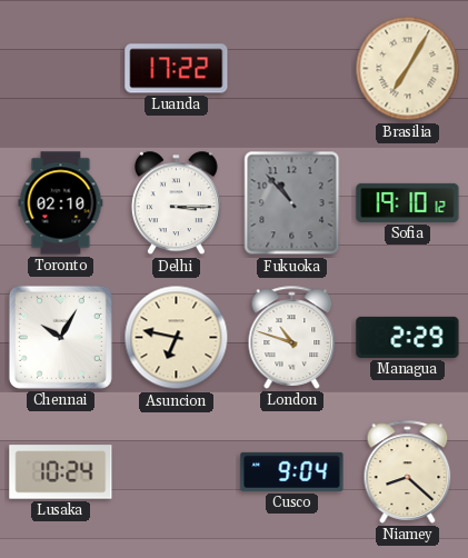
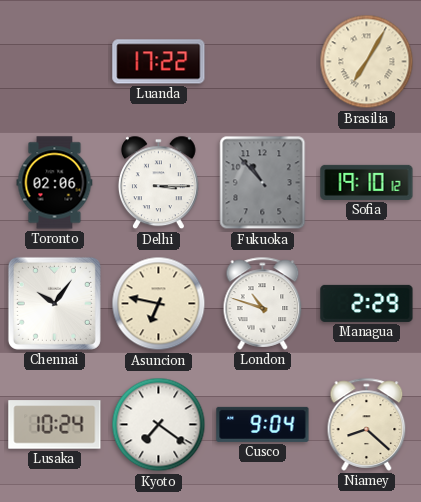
Toronto: 02:10 -> 02:06 (55, 183)
Chennai: 10:05 -> 10:06 (54, 303)
Kyoto: none -> 7:21 (159, 425)
